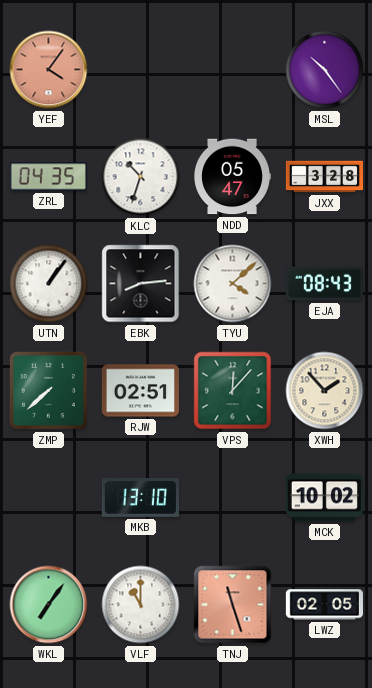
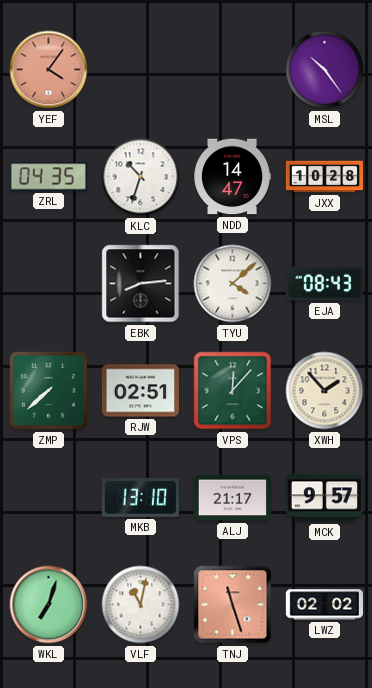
NDD: 05:47 -> 14:47 (232, 177)
JXX: 3:28 -> 10:28 (324, 177)
UTN: 1:06 -> none (49, 284)
ALJ: none -> 21:17 (232, 498)
MCK: 10:02 -> 9:57 (324, 498)
WKL: 7:06 -> 7:03 (49, 605)
VLF: 11:00 -> 11:02 (141, 605)
LWZ: 02:05 -> 02:02 (324, 605)
